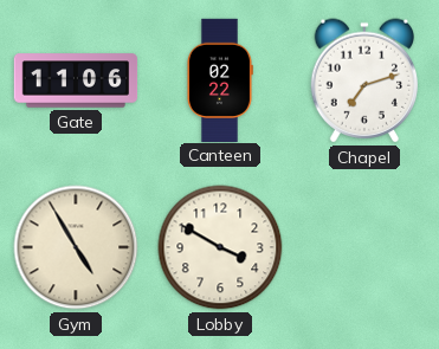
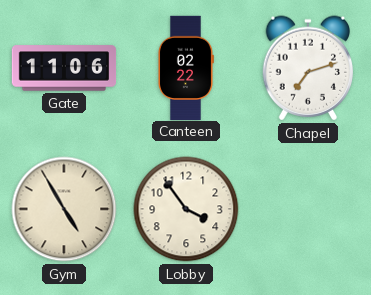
Lobby: 3:50 -> 3:54 (186, 209)
